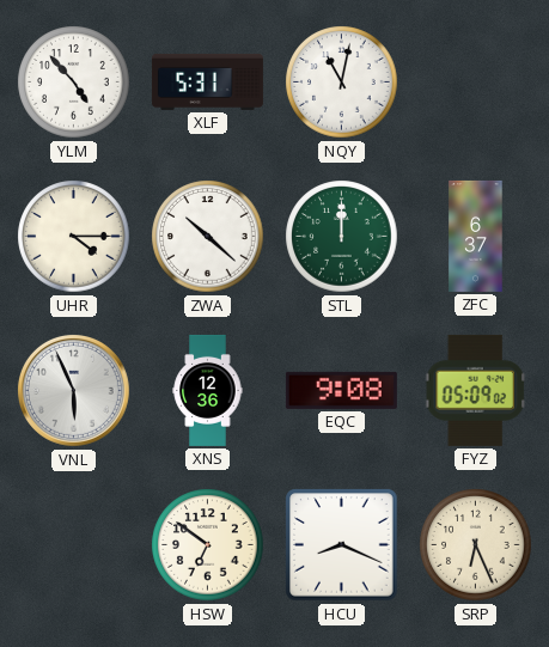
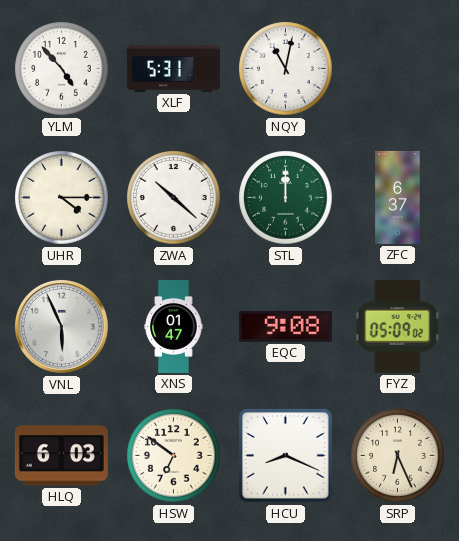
XNS: 12:36 -> 01:47 (174, 326)
HLQ: none -> 6:03 (61, 456)
